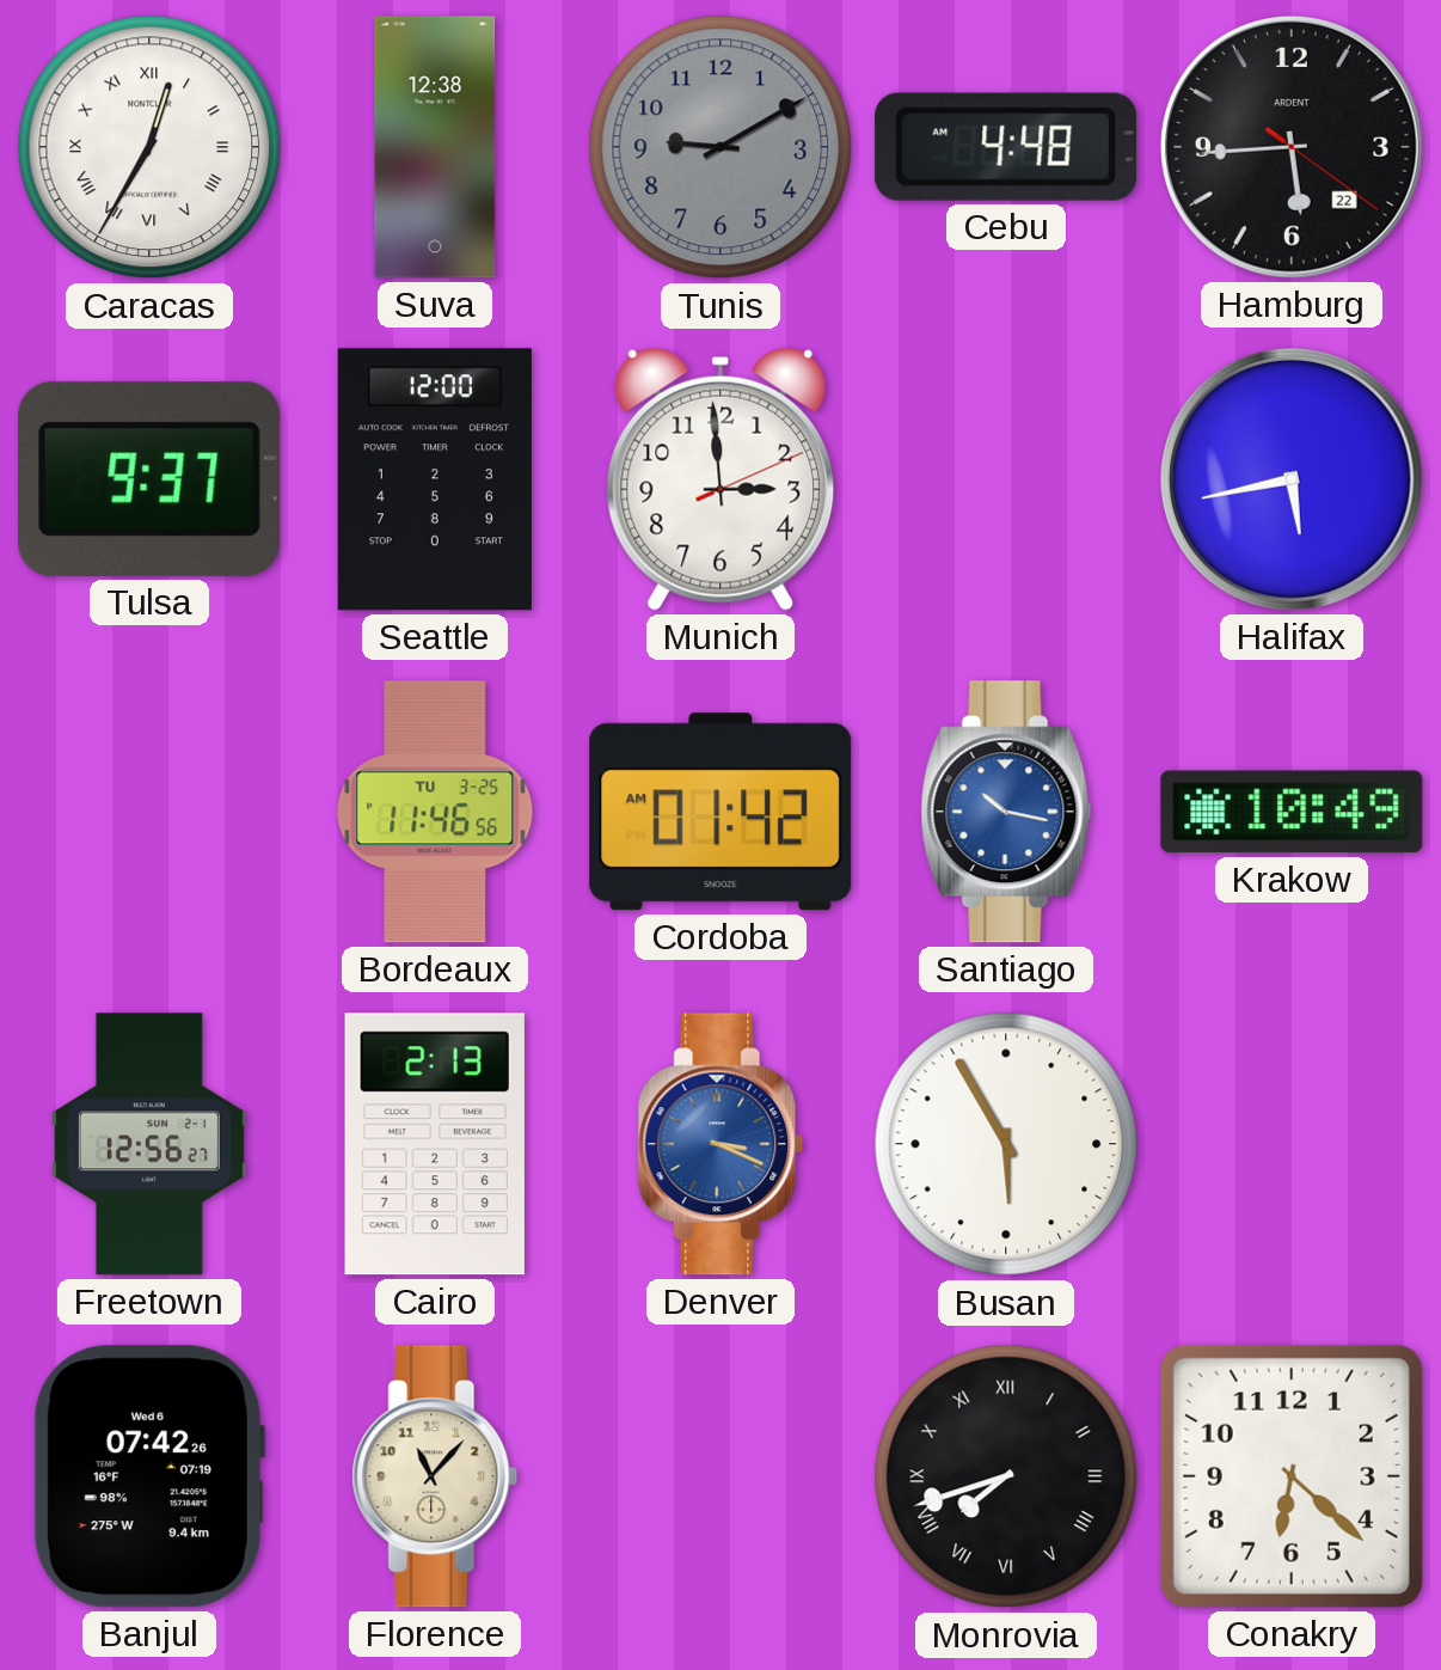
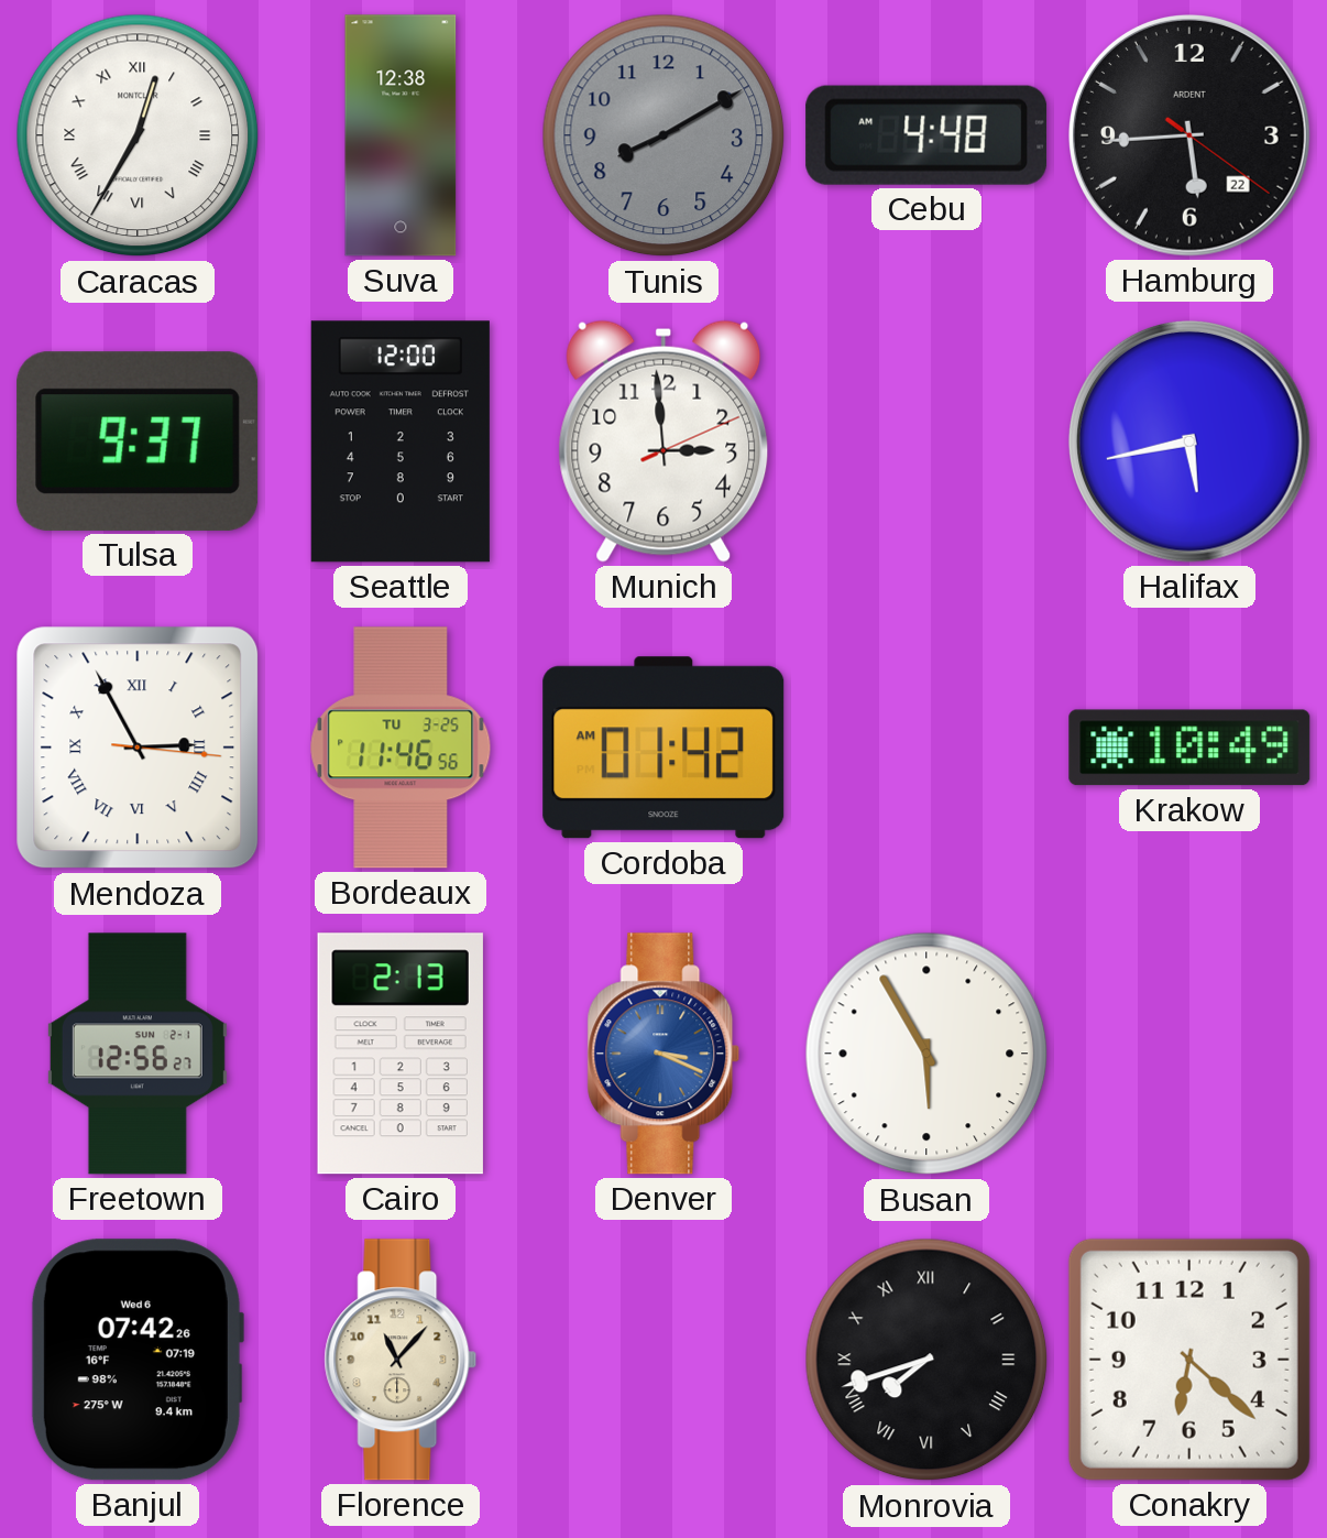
Tunis: 9:10 -> 8:10 (663, 135)
Mendoza: none -> 2:55 (138, 748)
Santiago: 10:17 -> none (1006, 812)
